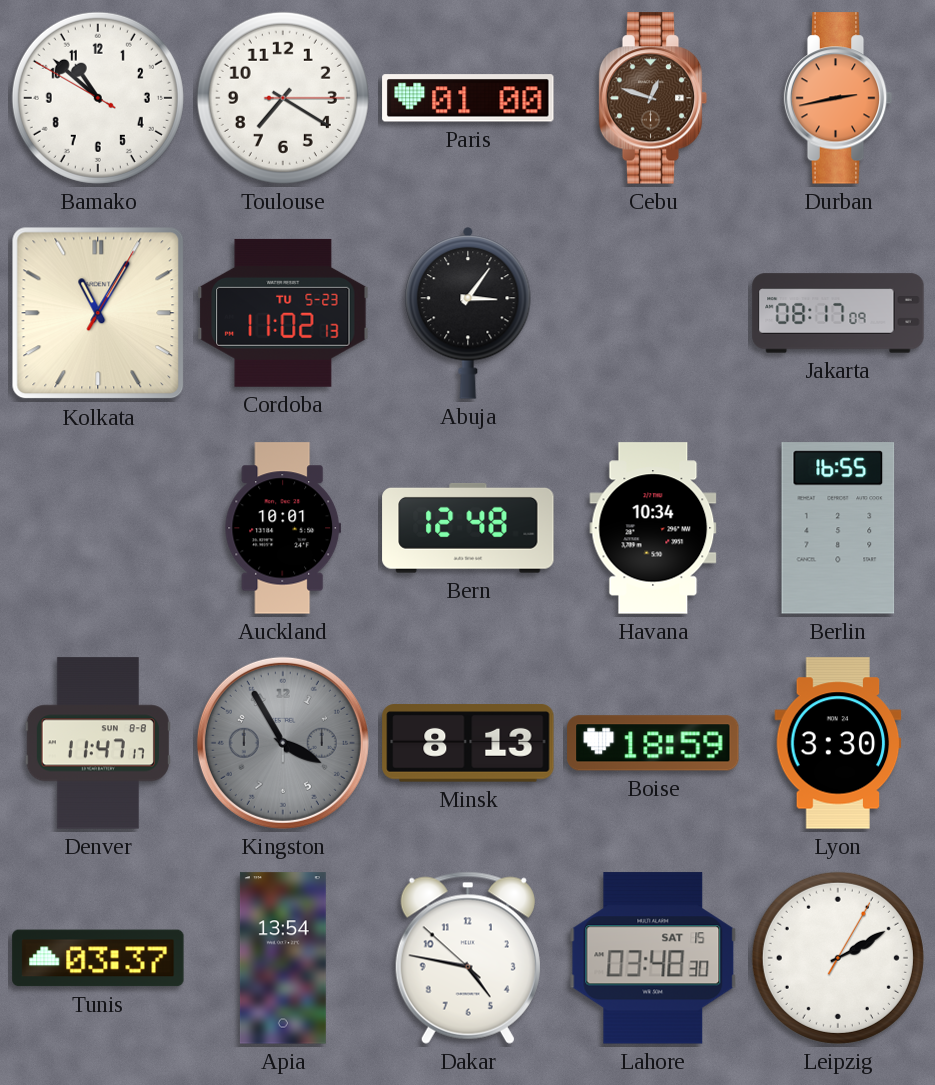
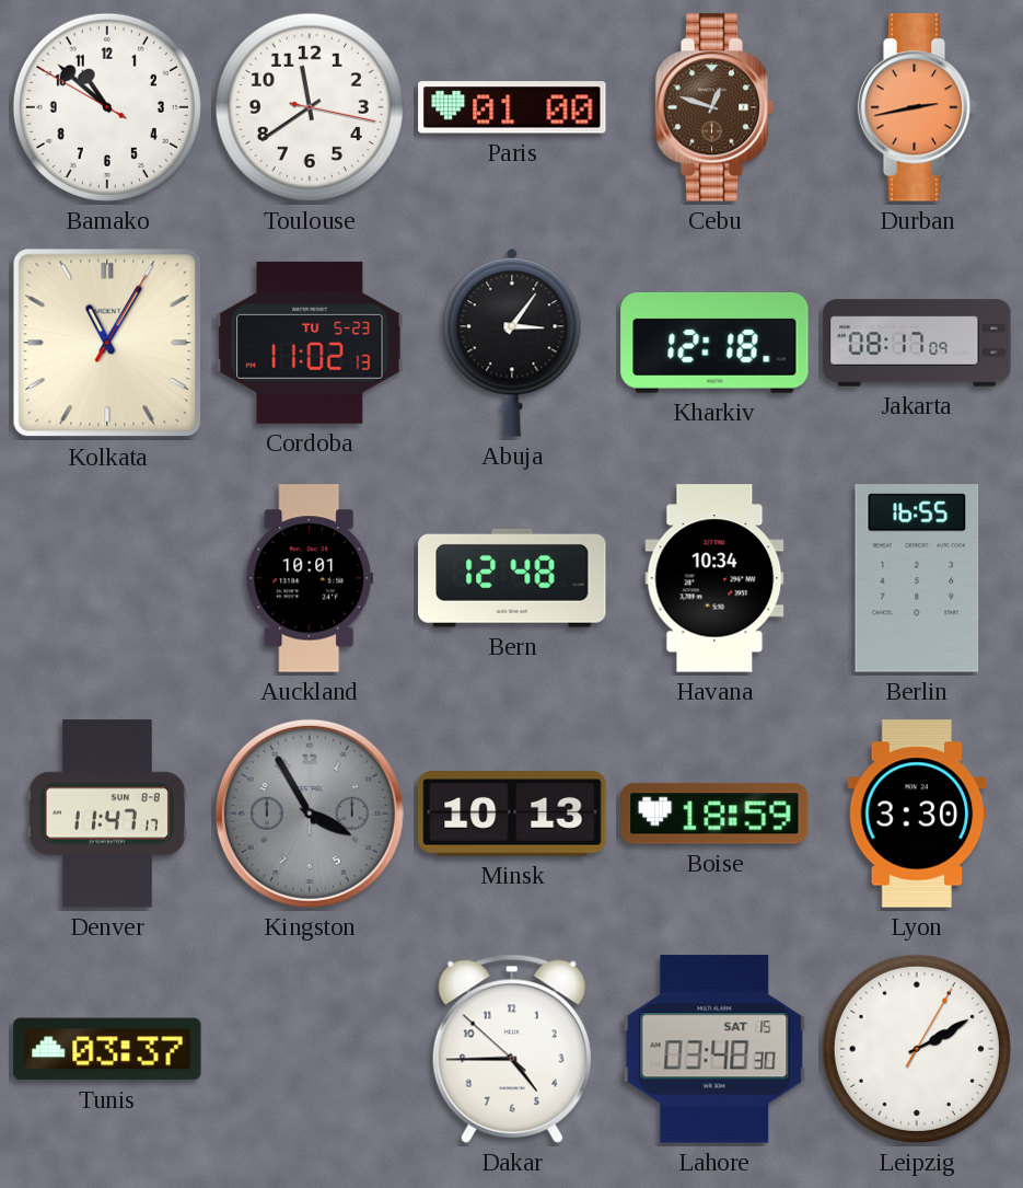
Toulouse: 7:20 -> 11:39 (310, 107)
Kharkiv: none -> 12:18 (714, 343)
Minsk: 8:13 -> 10:13 (512, 814)
Apia: 13:54 -> none (283, 958)
Dakar: 4:46 -> 4:44 (512, 1049)
